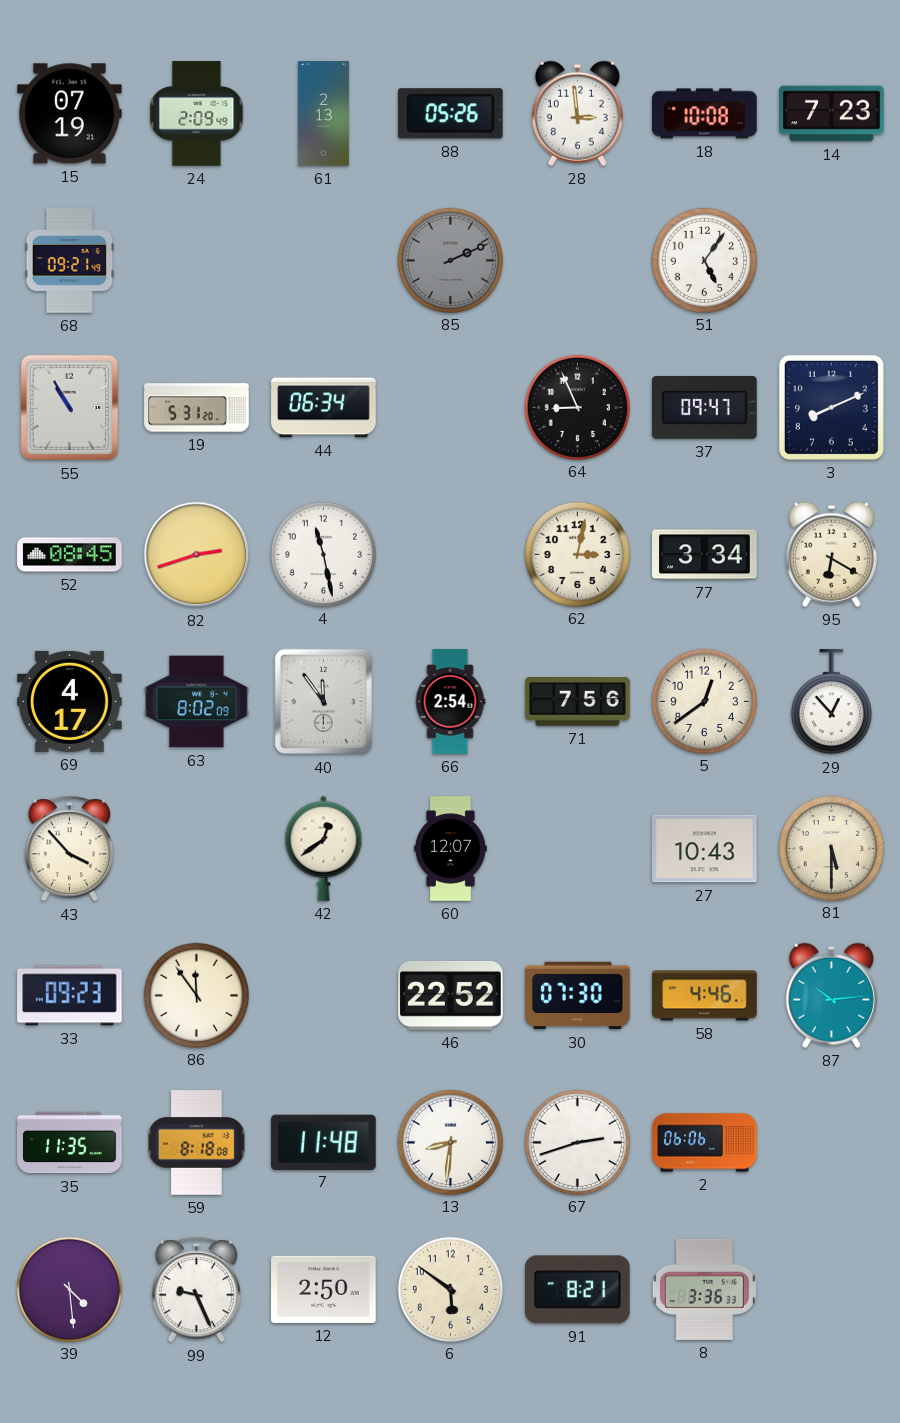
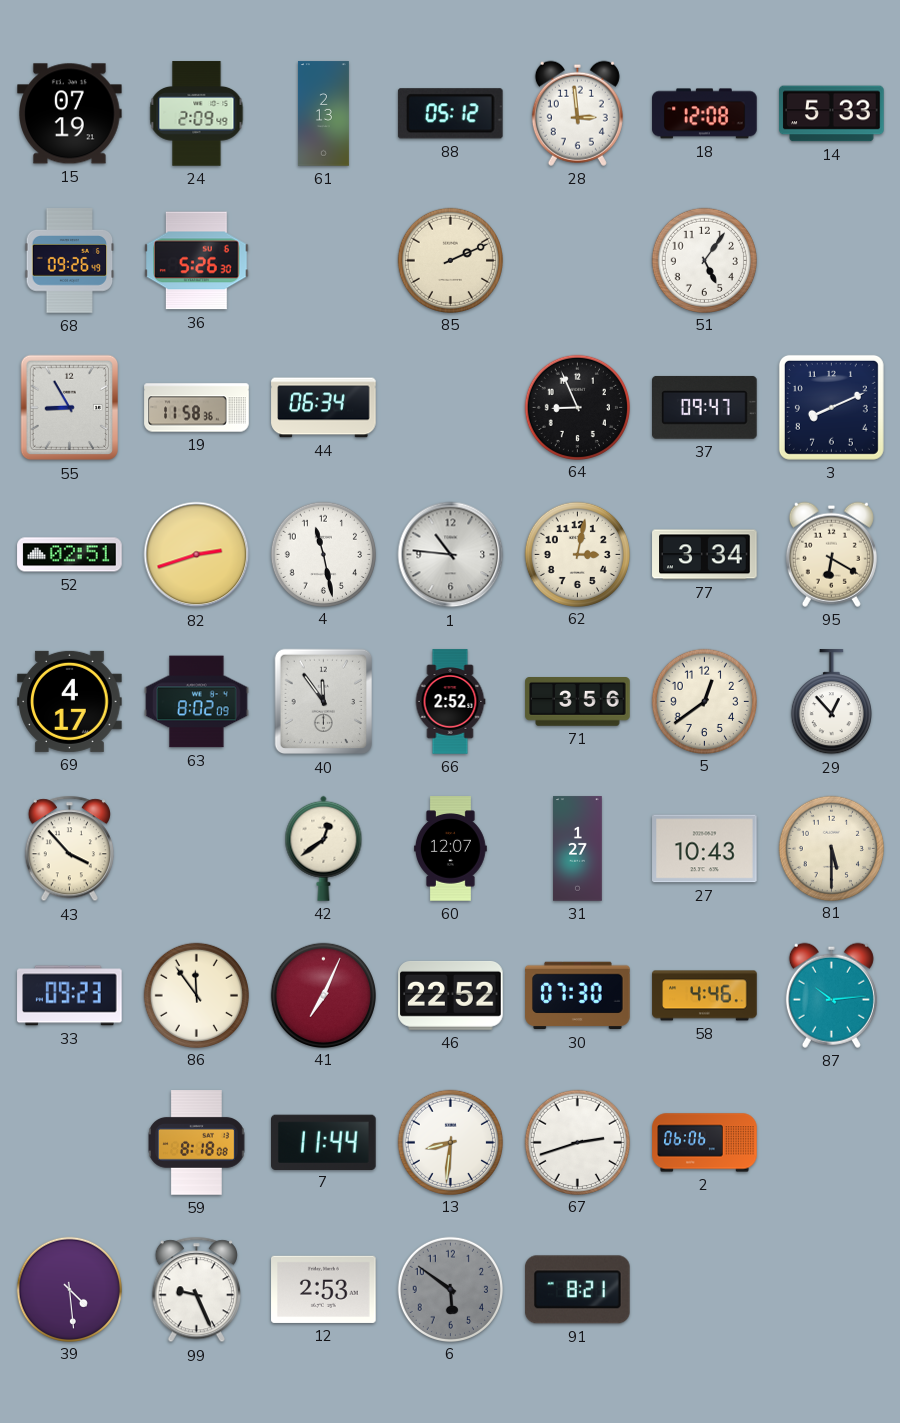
88: 05:26 -> 05:12 (450, 114)
18: 10:08 -> 12:08 (705, 114)
14: 7:23 -> 5:33 (832, 114)
68: 09:21 -> 09:26 (70, 261)
36: none -> 5:26 (197, 261)
85 dial: grey -> cream (450, 260)
55: 10:55 -> 8:55 (69, 408)
19: 5:31 -> 11:58 (197, 408)
52: 08:45 -> 02:51 (70, 555)
1: none -> 10:46 (451, 555)
66: 2:54 -> 2:52 (450, 702)
71: 7:56 -> 3:56 (578, 702)
31: none -> 1:27 (578, 849)
41: none -> 7:04 (323, 995)
35: 11:35 -> none (70, 1143)
7: 11:48 -> 11:44 (324, 1142)
12: 2:50 -> 2:53 (324, 1289)
6 dial: cream -> grey (450, 1289)
8: 3:36 -> none (704, 1289)
